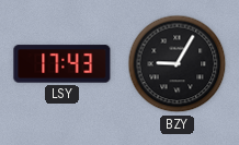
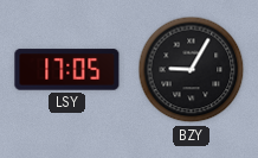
LSY: 17:43 -> 17:05 (67, 70)
